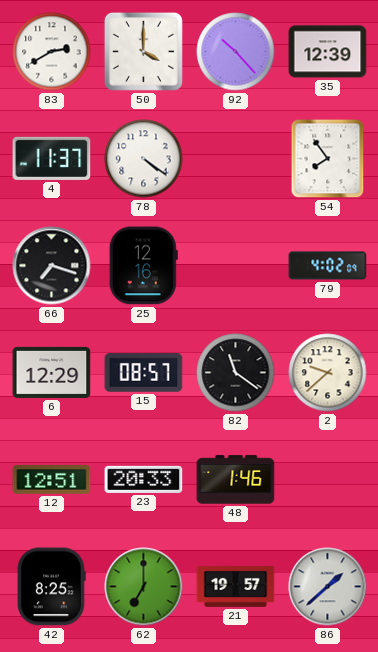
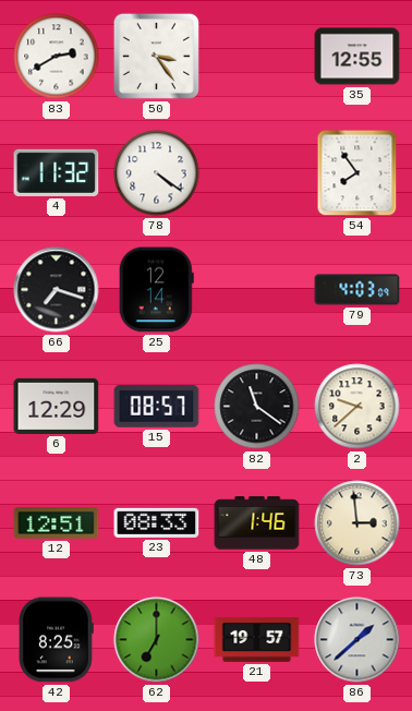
50: 4:00 -> 3:24 (156, 56)
92: 10:23 -> none (236, 52)
35: 12:39 -> 12:55 (358, 57)
4: 11:37 -> 11:32 (57, 172)
25: 12:16 -> 12:14 (156, 290)
79: 4:02 -> 4:03 (358, 290)
23: 20:33 -> 08:33 (157, 522)
73: none -> 2:59 (358, 523)
